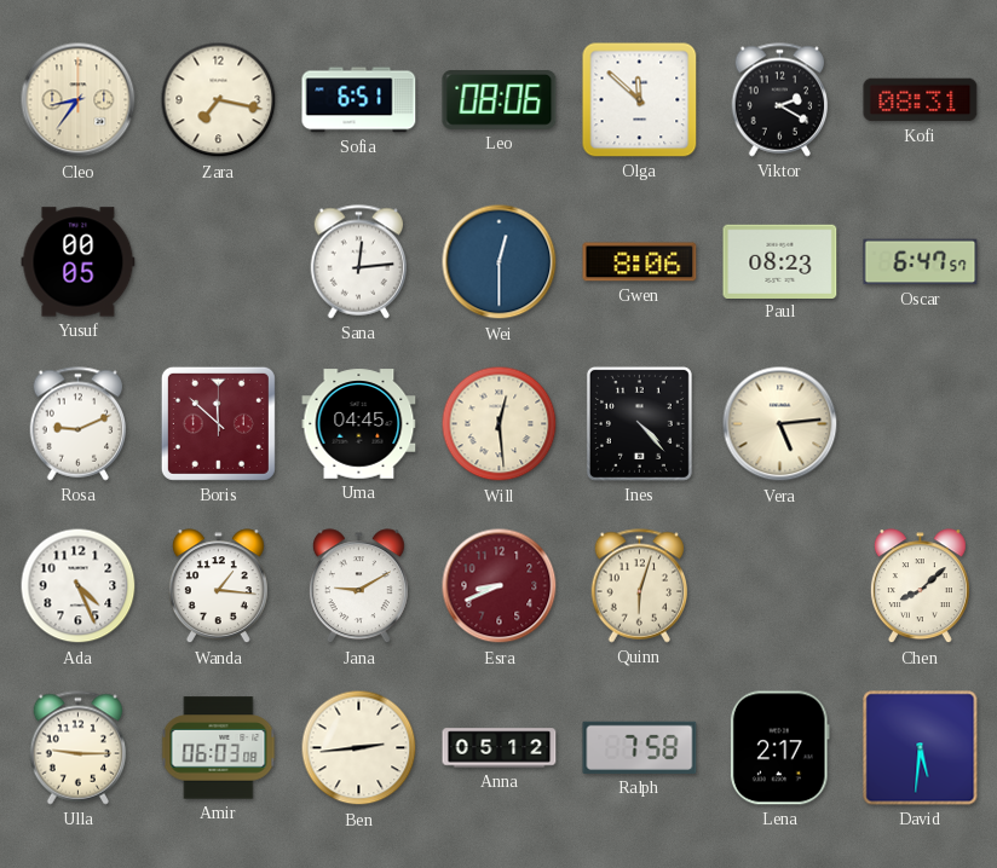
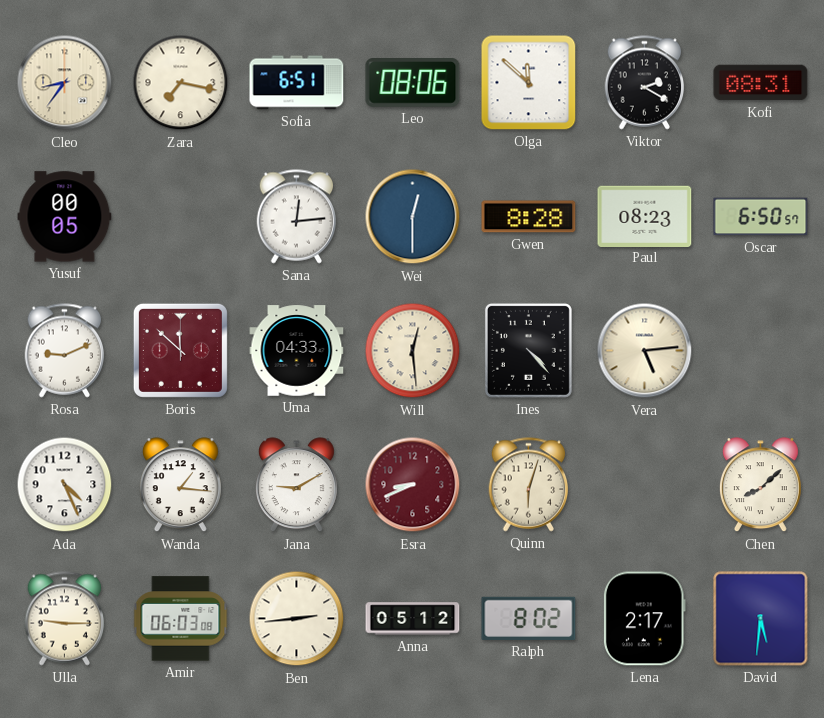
Gwen: 8:06 -> 8:28 (529, 217)
Oscar: 6:47 -> 6:50 (761, 217)
Uma: 04:45 -> 04:33 (297, 351)
Ralph: 7:58 -> 8:02 (529, 618)
